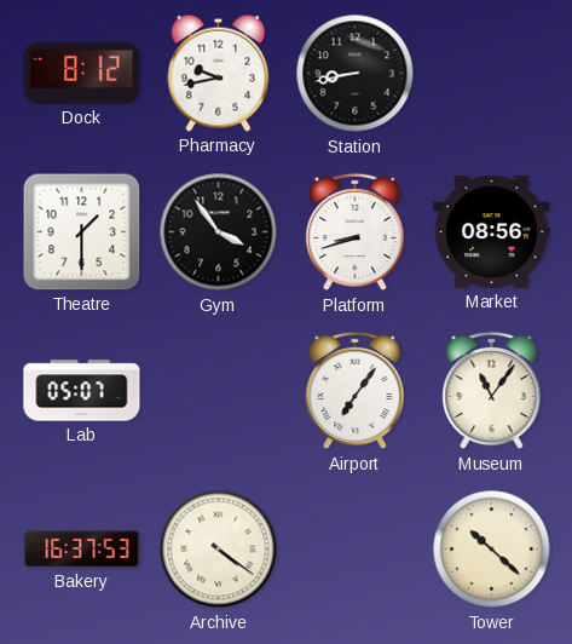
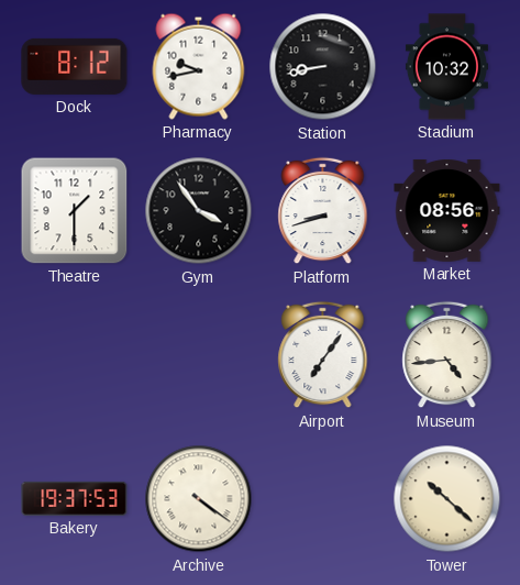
Stadium: none -> 10:32 (446, 67)
Lab: 05:07 -> none (82, 391)
Museum: 11:06 -> 4:44 (447, 355)
Bakery: 16:37 -> 19:37 (75, 498)
